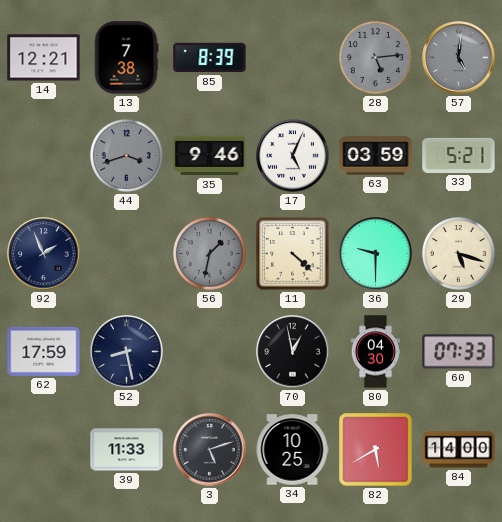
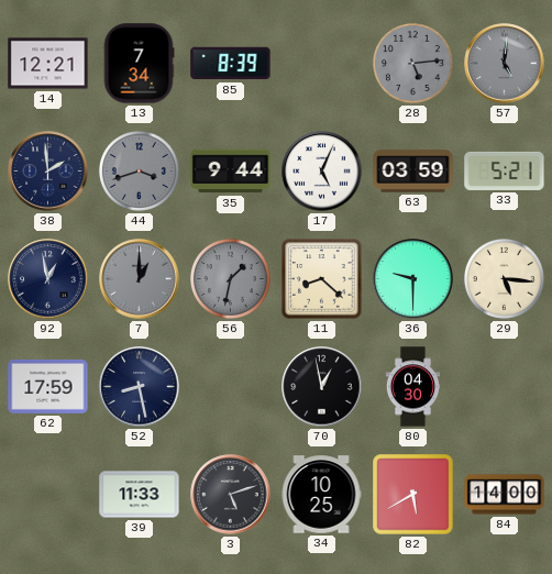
13: 7:38 -> 7:34 (139, 64)
38: none -> 1:59 (48, 172)
35: 9:46 -> 9:44 (231, 172)
92: 1:56 -> 12:58 (48, 279)
7: none -> 1:00 (140, 279)
11: 4:22 -> 8:22 (322, 279)
29: 5:18 -> 5:16 (504, 278)
60: 07:33 -> none (459, 352)
